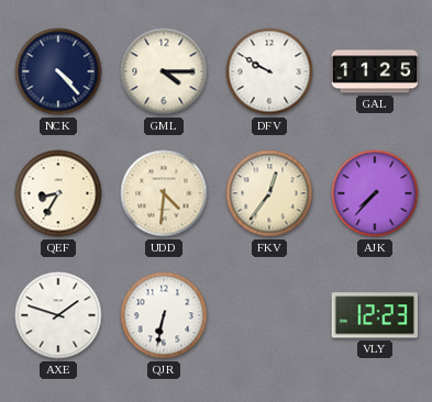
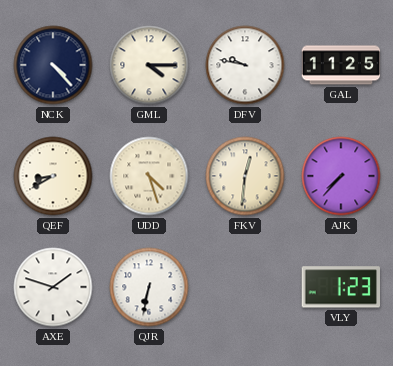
DFV: 9:50 -> 9:47 (245, 65)
QEF: 8:35 -> 8:40 (53, 176)
UDD: 4:31 -> 4:27 (149, 176)
FKV: 12:36 -> 12:31 (245, 176)
VLY: 12:23 -> 1:23 (340, 287)
